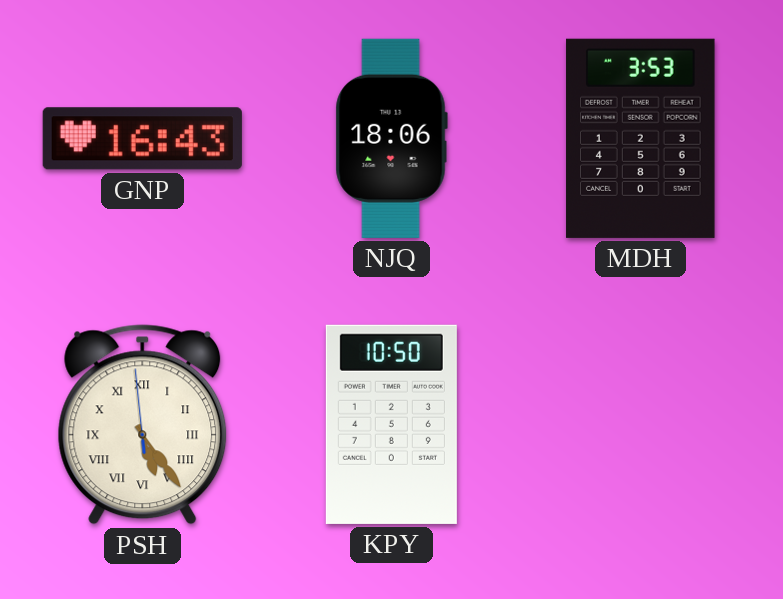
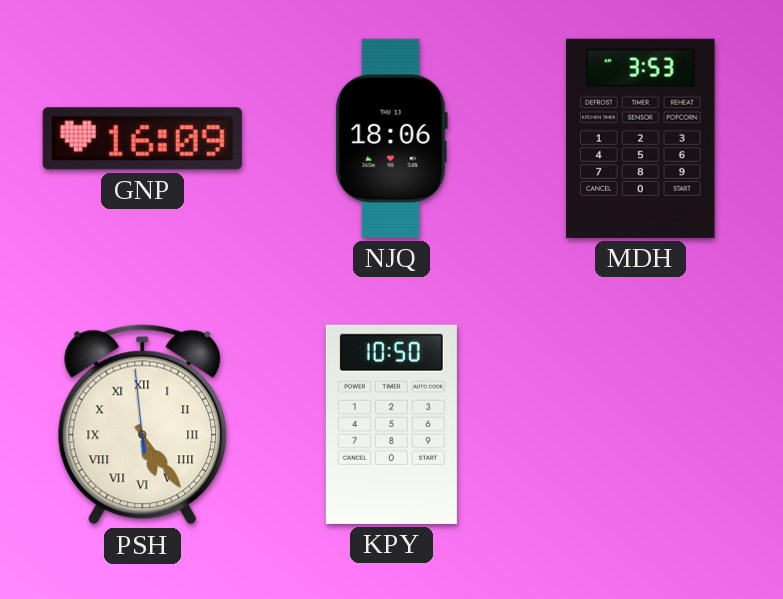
GNP: 16:43 -> 16:09 (142, 139)
